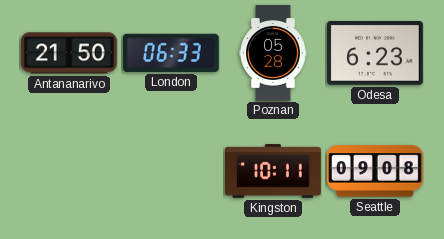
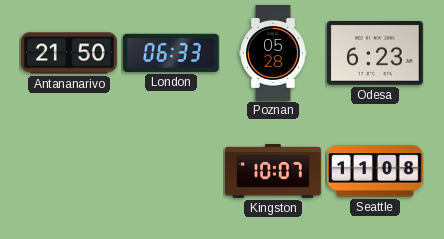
Kingston: 10:11 -> 10:07 (274, 171)
Seattle: 09:08 -> 11:08 (376, 171)
